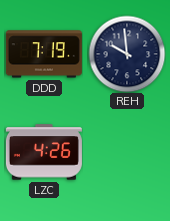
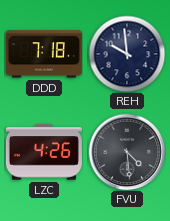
DDD: 7:19 -> 7:18 (44, 54)
FVU: none -> 4:29 (127, 152)
